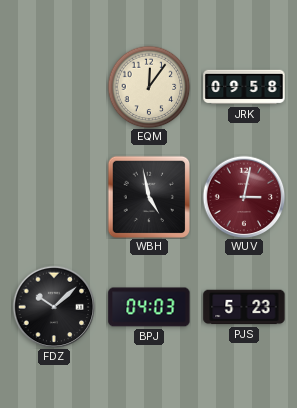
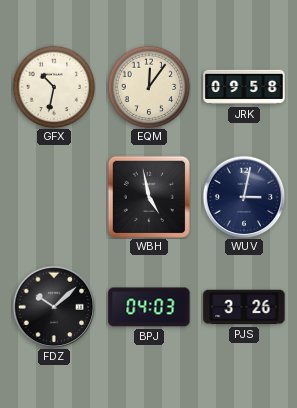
GFX: none -> 10:32 (54, 87)
WUV dial: burgundy -> navy (244, 197)
PJS: 5:23 -> 3:26 (244, 307)
